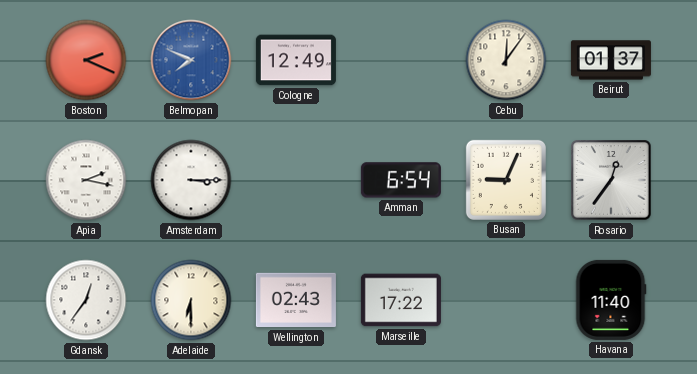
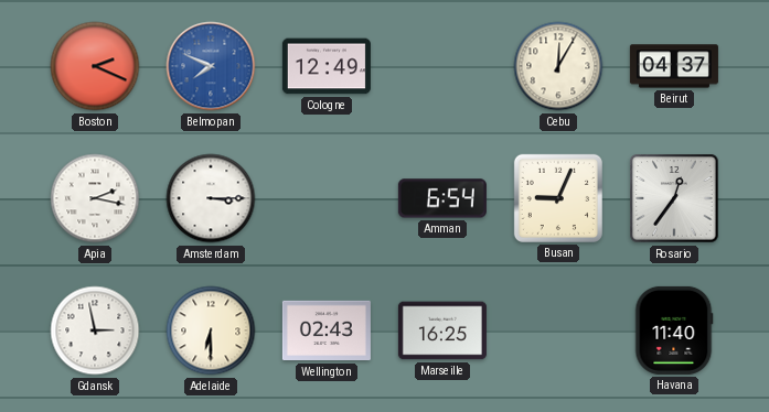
Cebu: 12:06 -> 12:05 (558, 66)
Beirut: 01:37 -> 04:37 (674, 66)
Gdansk: 12:36 -> 2:58 (95, 330)
Marseille: 17:22 -> 16:25 (442, 330)
